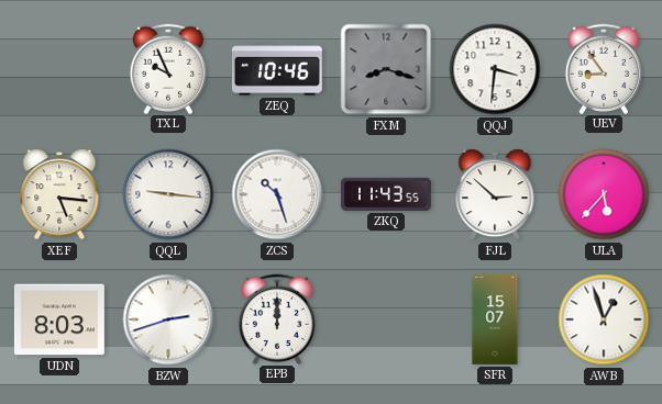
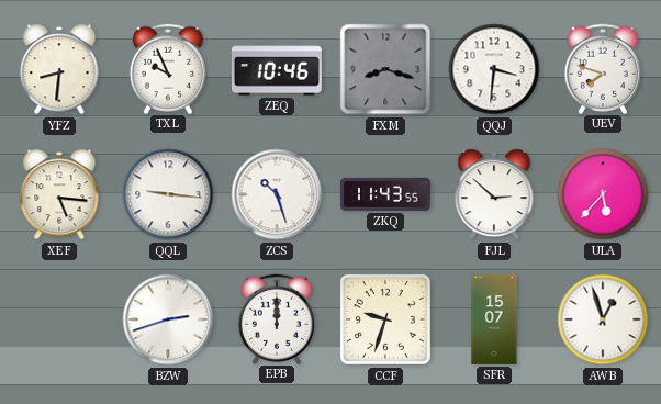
YFZ: none -> 8:31 (59, 69)
UEV: 8:54 -> 7:48 (602, 68)
UDN: 8:03 -> none (59, 319)
CCF: none -> 9:33 (385, 319)
